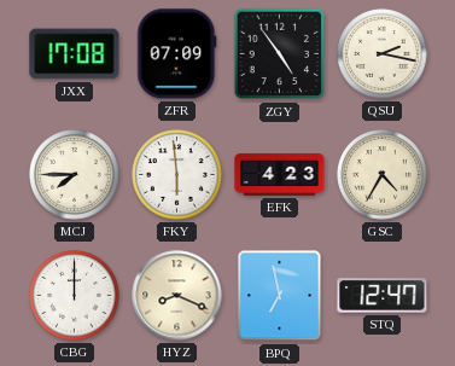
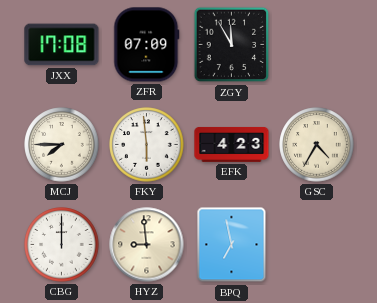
ZGY: 4:54 -> 11:55 (232, 45)
QSU: 2:17 -> none (383, 54)
HYZ: 8:19 -> 8:59 (147, 245)
STQ: 12:47 -> none (383, 296)
